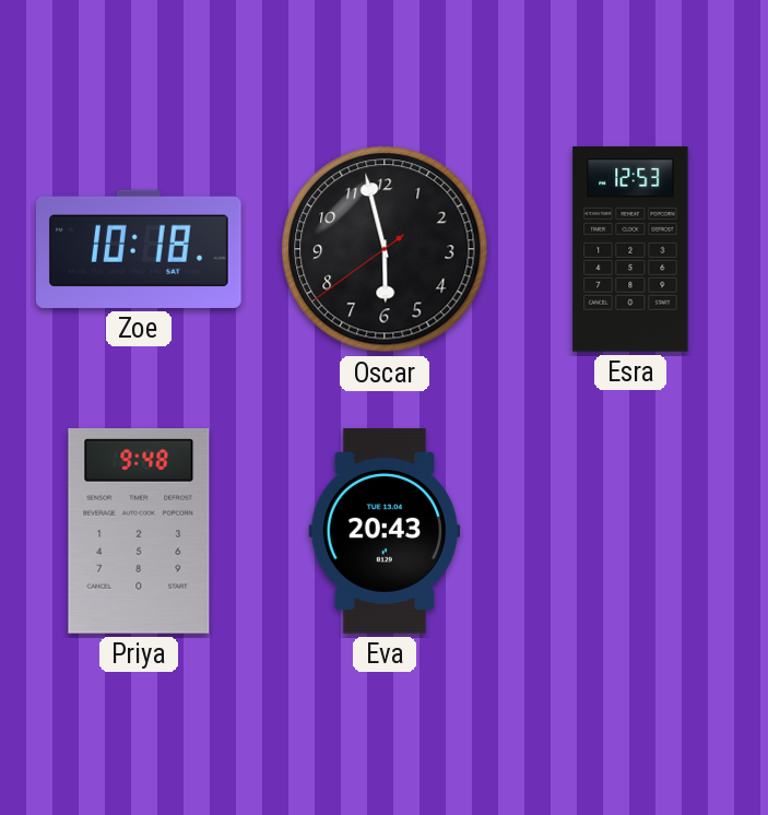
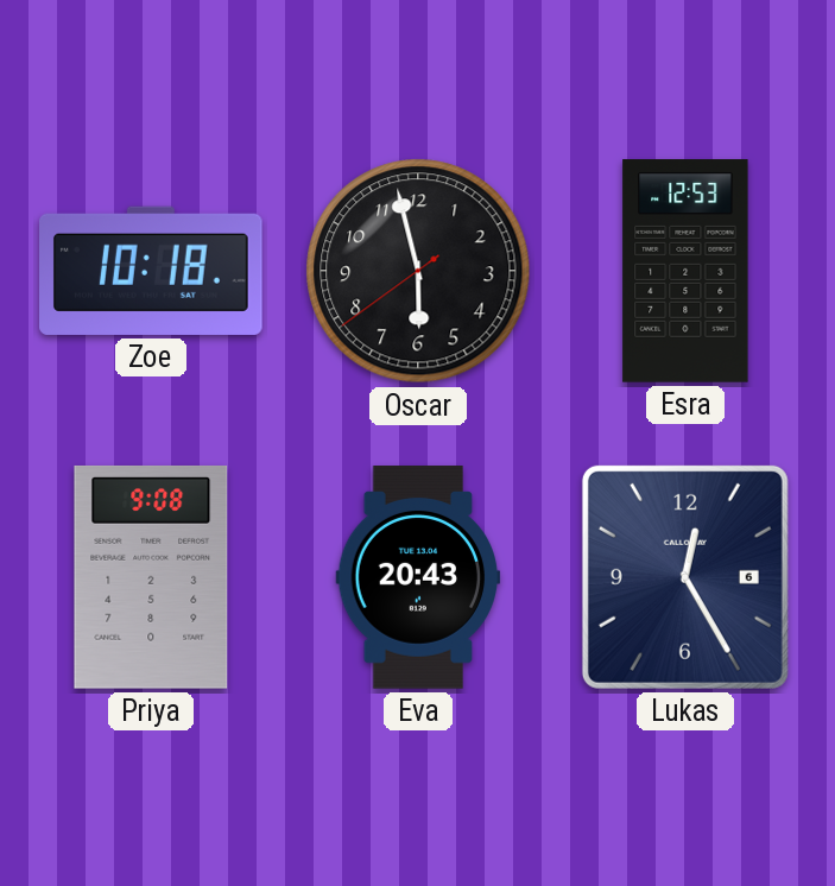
Priya: 9:48 -> 9:08 (151, 577)
Lukas: none -> 12:25 (685, 577)
